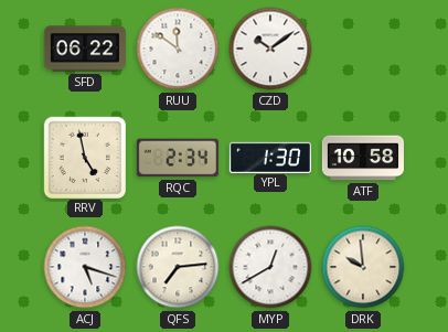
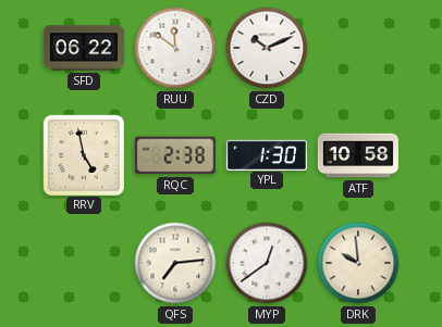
CZD: 10:09 -> 10:11 (267, 48)
RQC: 2:34 -> 2:38 (175, 155)
ACJ: 5:18 -> none (85, 267)
MYP: 12:40 -> 12:39 (267, 263)
